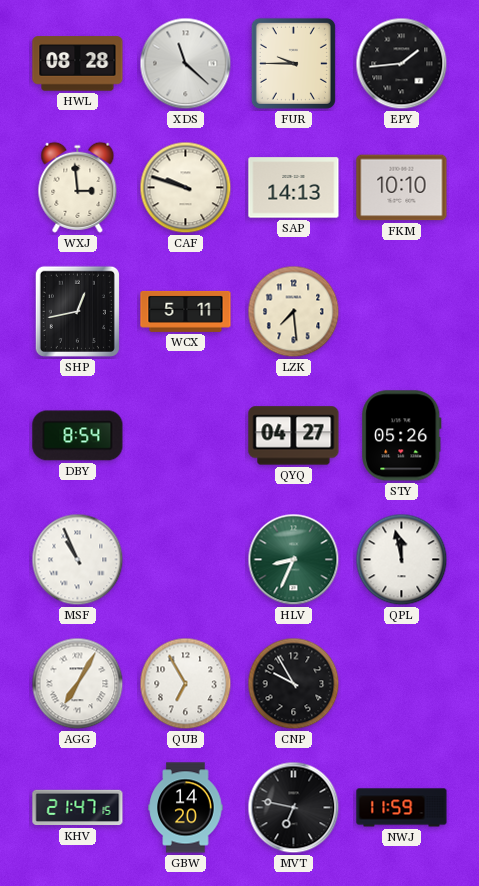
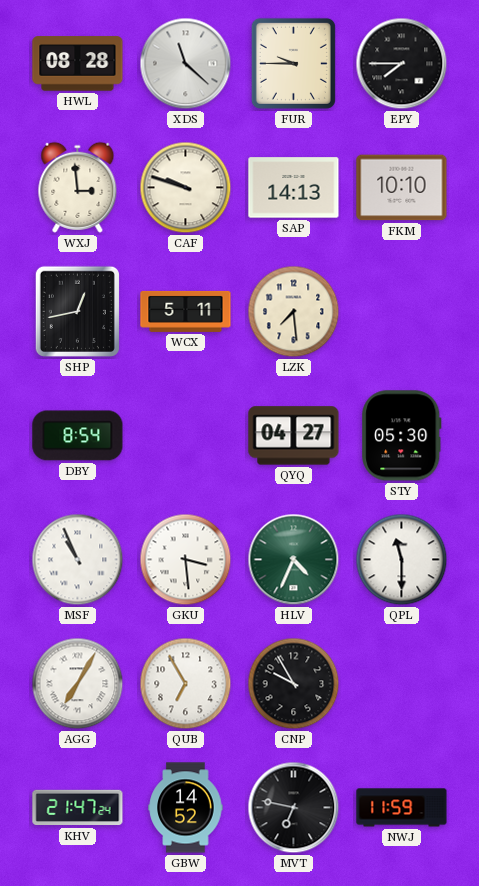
EPY: 1:44 -> 7:45 (402, 64)
STY: 05:26 -> 05:30 (402, 436)
GKU: none -> 3:29 (186, 560)
HLV: 8:34 -> 4:34 (294, 560)
QPL: 11:58 -> 11:30 (402, 560)
KHV: 21:47:15 -> 21:47:24 (78, 808)
GBW: 14:20 -> 14:52 (186, 808)
